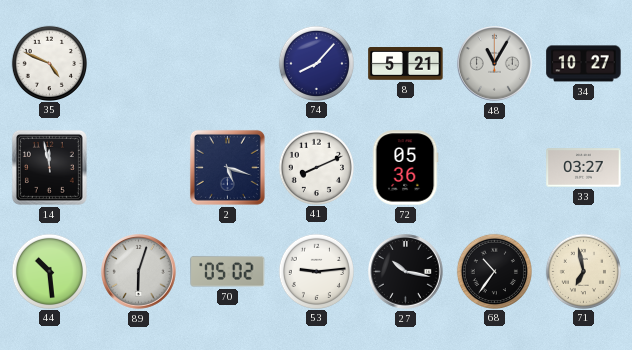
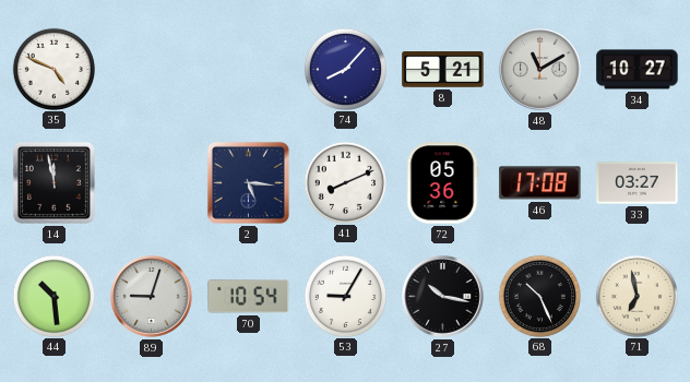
48: 11:05 -> 11:10 (540, 70)
2: 5:18 -> 5:16 (248, 182)
46: none -> 17:08 (540, 183)
89: 6:03 -> 9:03 (152, 297)
70: 05:02 -> 10:54 (249, 296)
53: 9:14 -> 9:05 (345, 296)
68: 10:36 -> 10:26 (539, 296)
